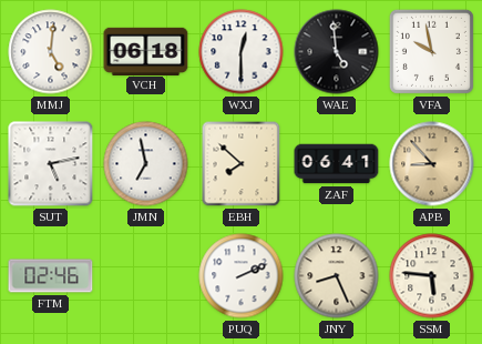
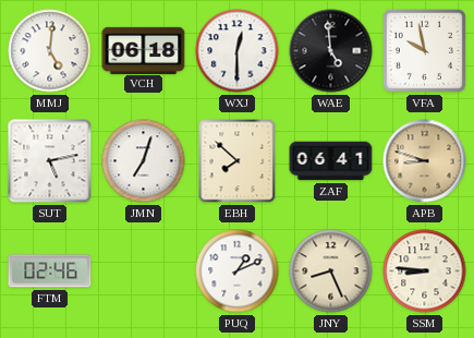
JMN: 6:58 -> 7:03 (144, 161)
APB: 8:53 -> 8:48 (425, 161)
PUQ: 2:11 -> 1:11 (238, 271)
SSM: 5:46 -> 8:46 (425, 271)
